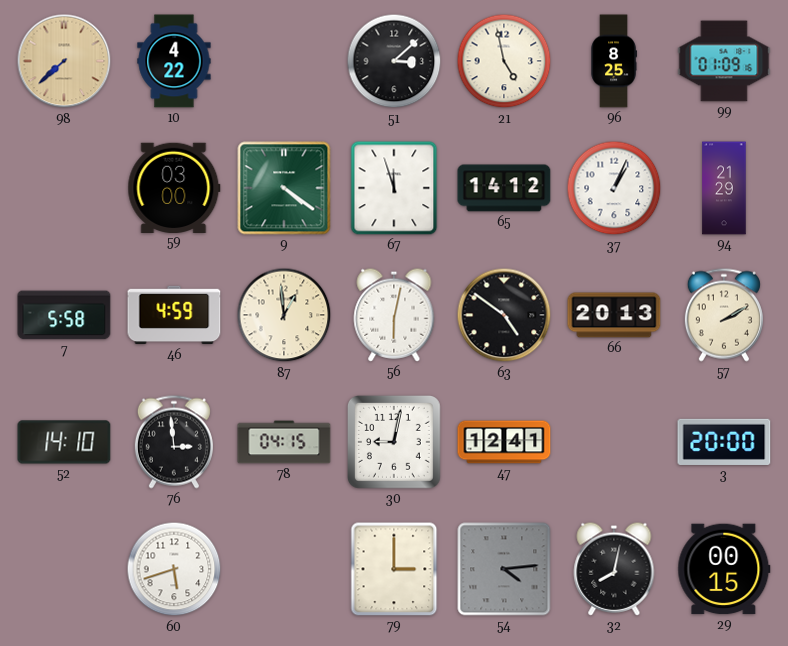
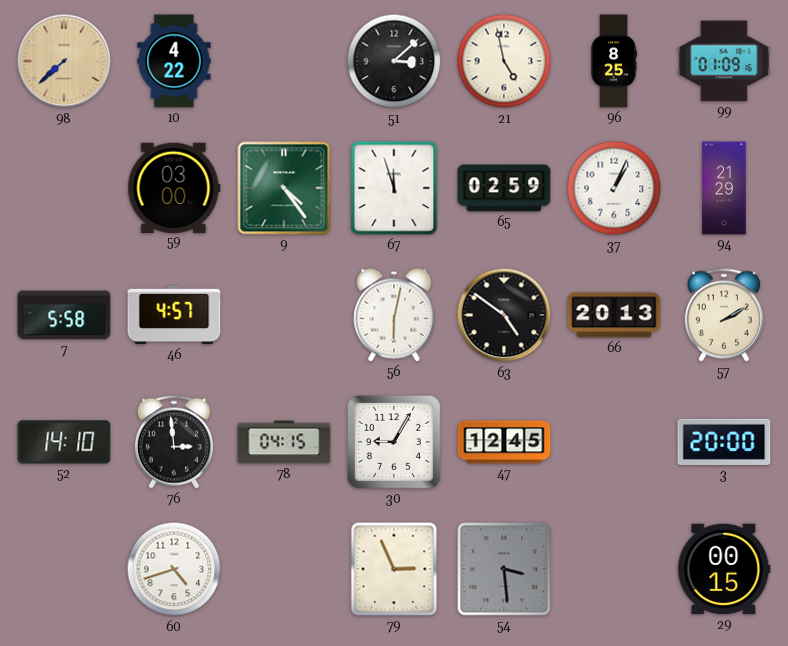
9: 4:21 -> 4:24 (284, 188)
65: 14:12 -> 02:59 (504, 188)
46: 4:59 -> 4:57 (174, 315)
87: 12:59 -> none (284, 315)
30: 9:02 -> 9:05 (394, 442)
47: 12:41 -> 12:45 (504, 442)
60: 5:42 -> 4:42 (174, 569)
79: 3:00 -> 2:56 (394, 569)
54: 4:14 -> 3:29 (504, 569)
32: 8:02 -> none (614, 569)
